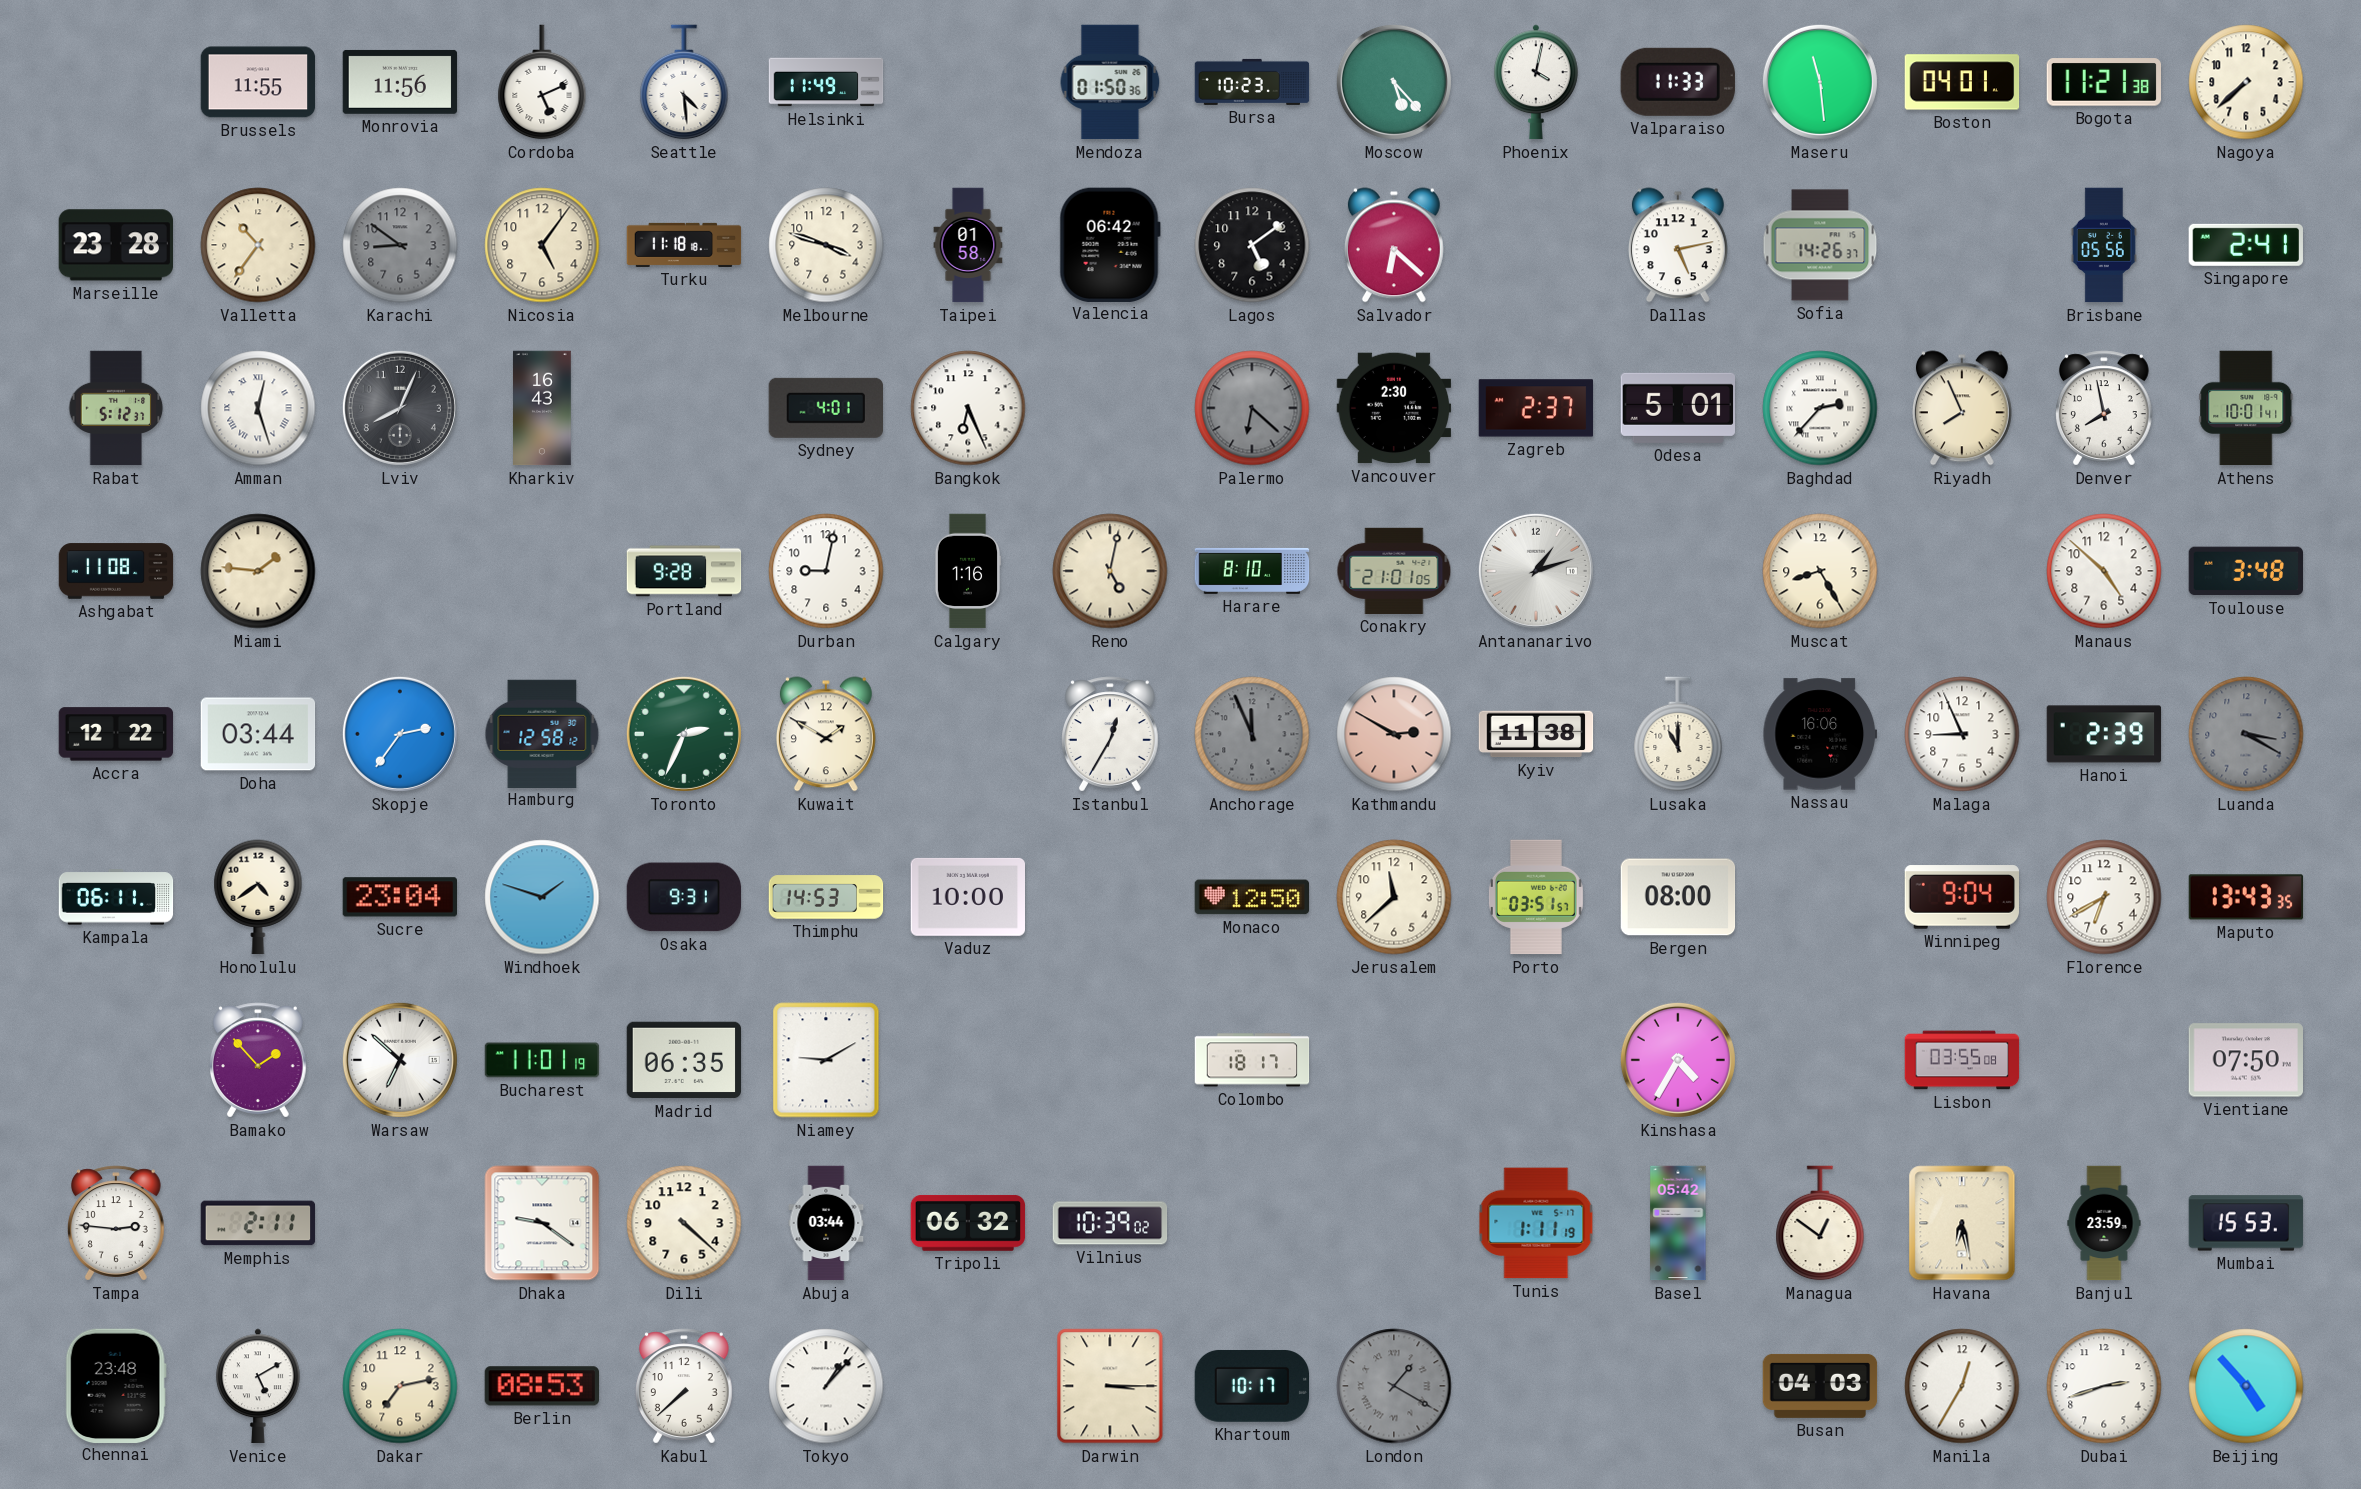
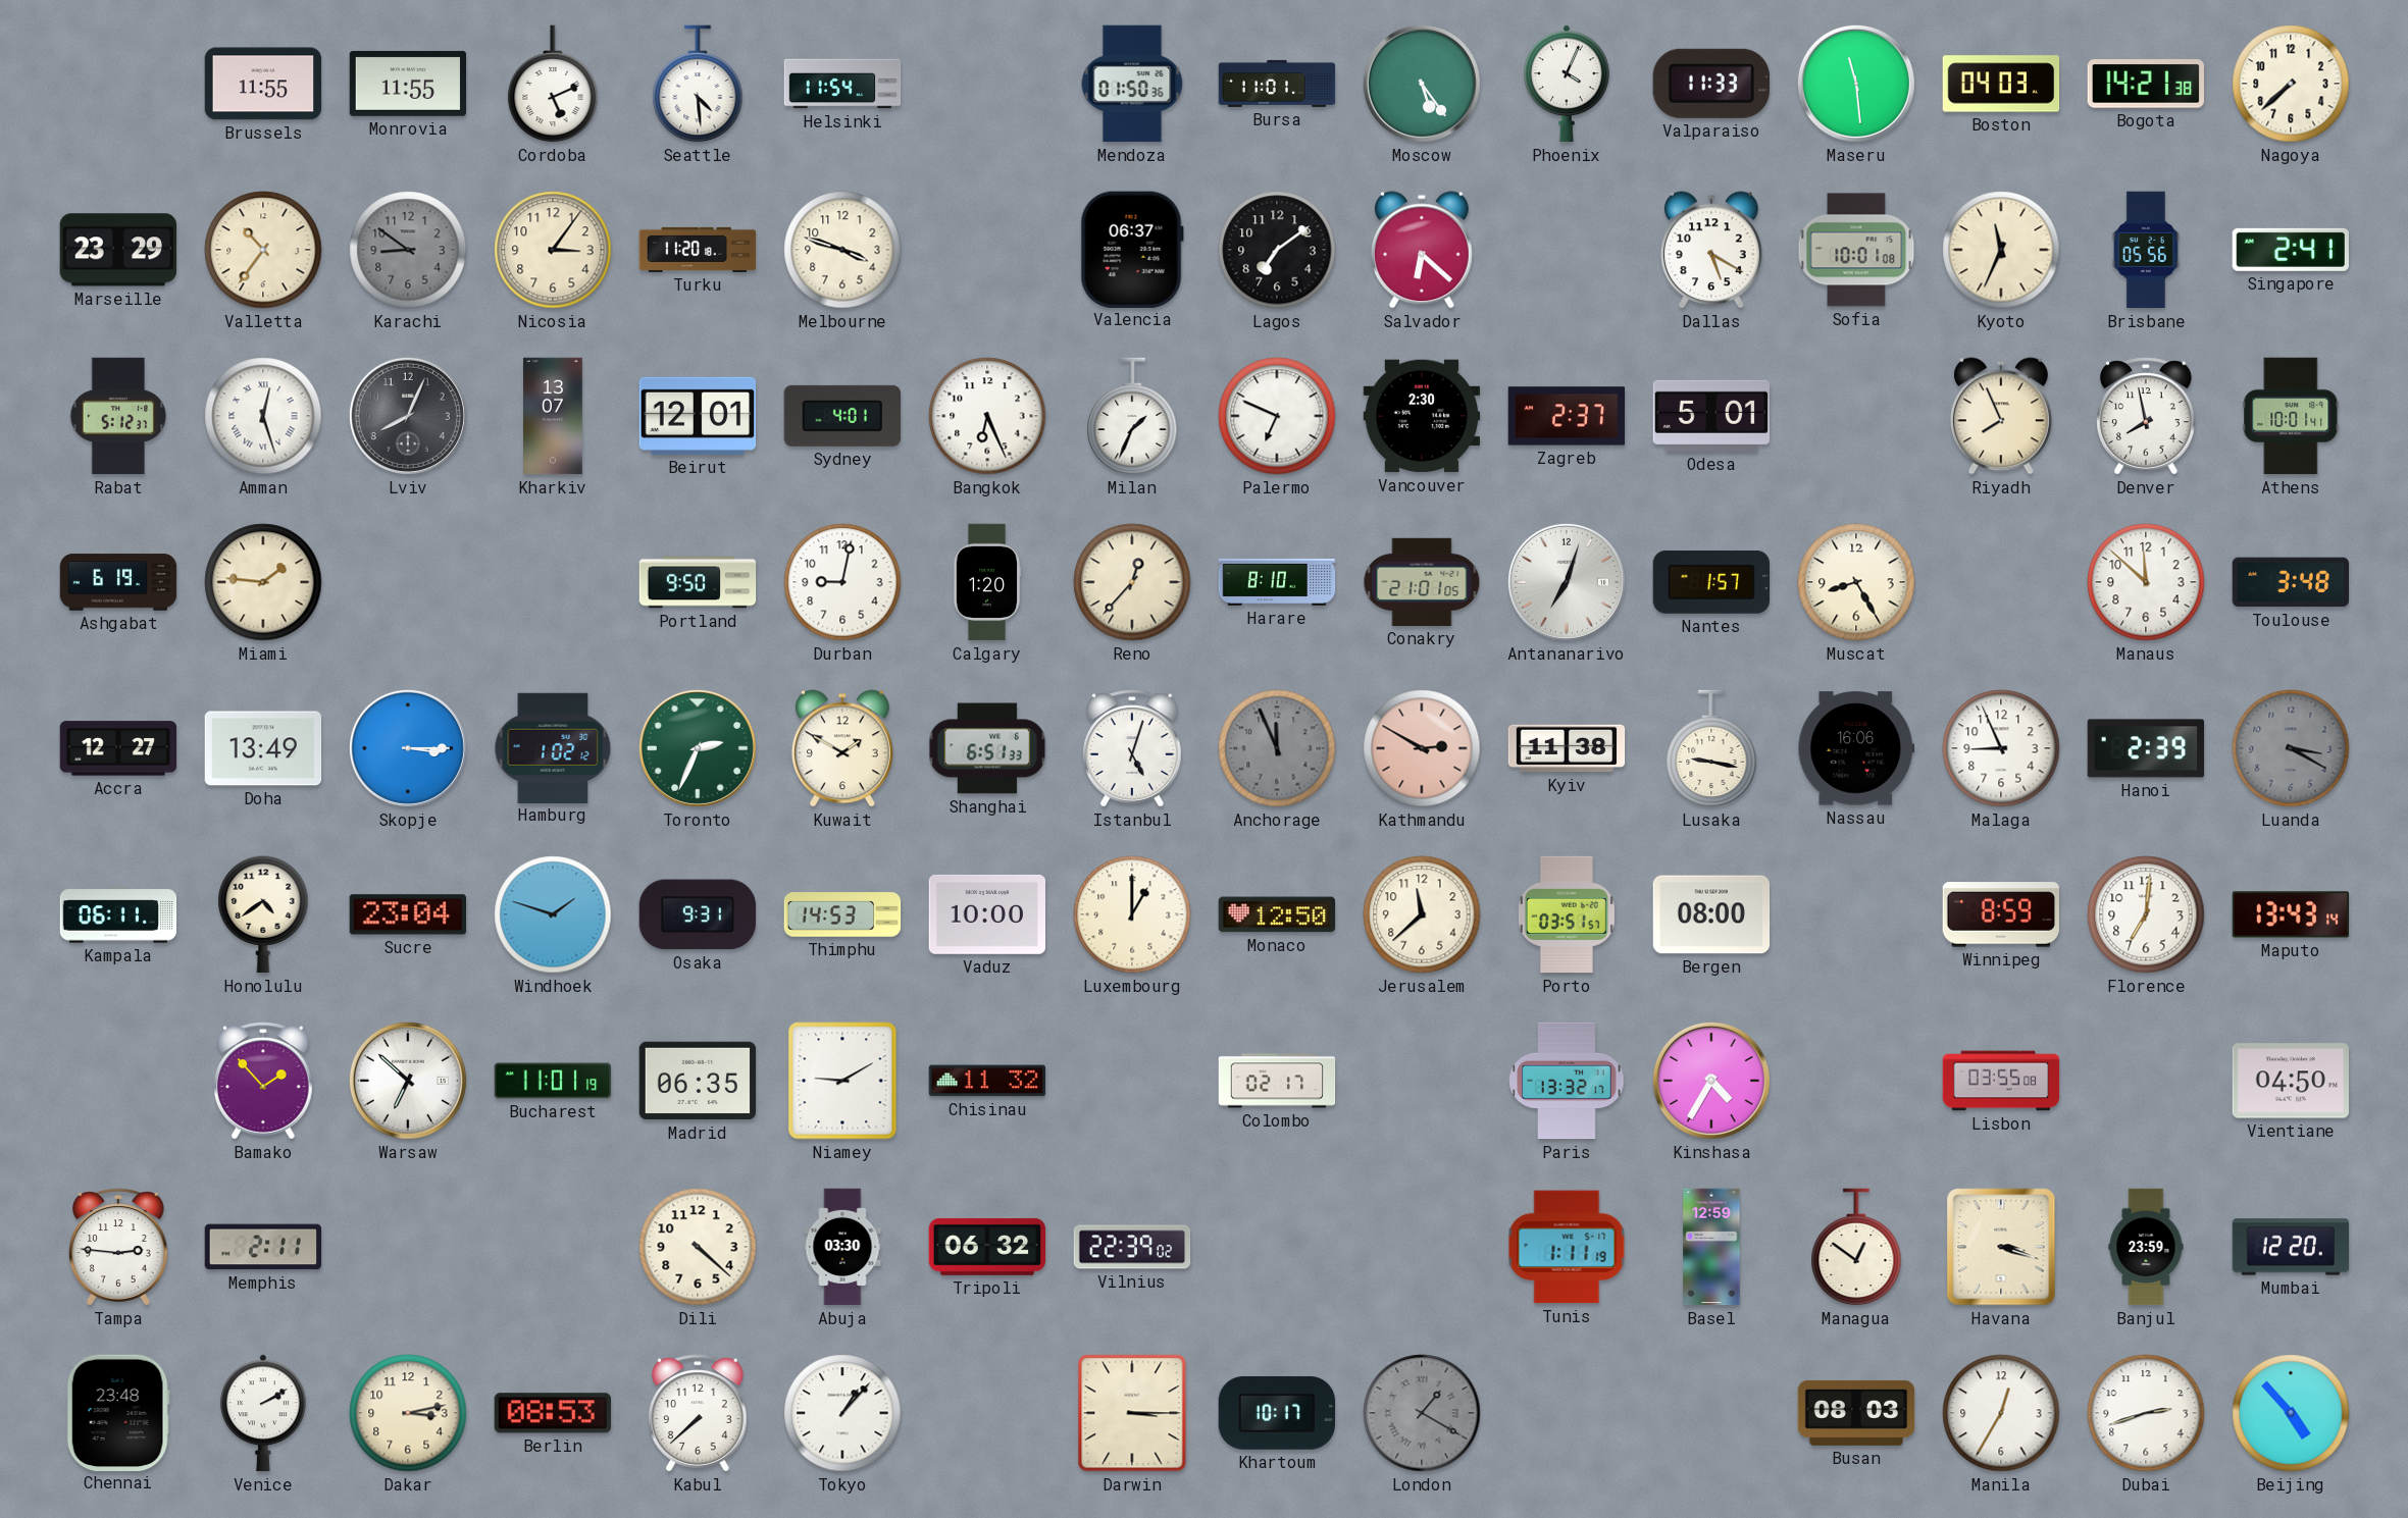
Monrovia: 11:56 -> 11:55 (408, 84)
Helsinki: 11:49 -> 11:54 (842, 84)
Bursa: 10:23 -> 11:01 (1277, 84)
Moscow: 5:23 -> 5:24 (1422, 84)
Phoenix: 4:02 -> 4:04 (1568, 84)
Boston: 04:01 -> 04:03 (2001, 84)
Bogota: 11:21 -> 14:21 (2146, 84)
Marseille: 23:28 -> 23:29 (117, 250)
Nicosia: 5:06 -> 3:06 (553, 250)
Turku: 11:18 -> 11:20 (698, 250)
Taipei: 01:58 -> none (968, 245)
Valencia: 06:42 -> 06:37 (1132, 249)
Lagos: 5:09 -> 7:09 (1277, 250)
Dallas: 5:13 -> 5:20 (1711, 250)
Sofia: 14:26 -> 10:01 (1856, 250)
Kyoto: none -> 11:34 (2001, 250)
Kharkiv: 16:43 -> 13:07 (554, 416)
Beirut: none -> 12:01 (698, 416)
Milan: none -> 1:34 (1132, 416)
Palermo: 6:22 -> 6:49 (1277, 416)
Palermo dial: grey -> white (1277, 416)
Baghdad: 2:37 -> none (1820, 408)
Ashgabat: 11:08 -> 6:19 (118, 582)
Portland: 9:28 -> 9:50 (698, 582)
Calgary: 1:16 -> 1:20 (987, 582)
Reno: 5:02 -> 12:37 (1132, 582)
Antananarivo: 1:12 -> 7:03 (1567, 582)
Nantes: none -> 1:57 (1711, 582)
Manaus: 4:52 -> 11:52 (2146, 582)
Accra: 12:22 -> 12:27 (118, 748)
Doha: 03:44 -> 13:49 (263, 748)
Skopje: 2:36 -> 3:15 (408, 748)
Hamburg: 12:58 -> 1:02 (553, 747)
Shanghai: none -> 6:51 (987, 748)
Istanbul: 12:35 -> 5:03 (1133, 748)
Lusaka: 11:00 -> 9:17 (1711, 748)
Luxembourg: none -> 1:00 (1132, 914)
Winnipeg: 9:04 -> 8:59 (2000, 914)
Florence: 6:40 -> 7:01 (2146, 914)
Maputo: 13:43:35 -> 13:43:14 (2291, 914)
Chisinau: none -> 11:32 (987, 1081)
Colombo: 18:17 -> 02:17 (1277, 1081)
Paris: none -> 13:32 (1567, 1081)
Vientiane: 07:50 -> 04:50 (2291, 1081)
Dhaka: 9:21 -> none (542, 1223)
Abuja: 03:44 -> 03:30 (842, 1247)
Vilnius: 10:39 -> 22:39 (1132, 1247)
Basel: 05:42 -> 12:59 (1711, 1247)
Havana: 6:28 -> 3:18 (2001, 1247)
Mumbai: 15:53 -> 12:20 (2291, 1247)
Venice: 5:10 -> 2:10 (264, 1413)
Dakar: 7:13 -> 3:13 (408, 1413)
Busan: 04:03 -> 08:03 (1856, 1413)
